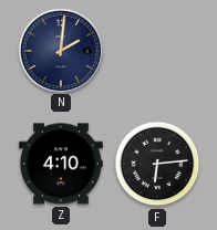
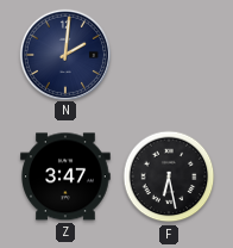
Z: 4:10 -> 3:47 (65, 176)
F: 6:14 -> 6:28 (169, 176)
